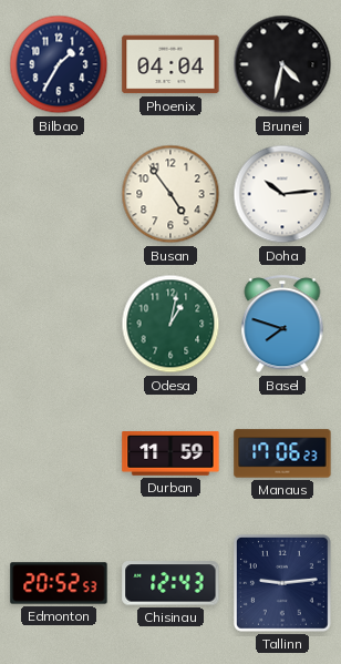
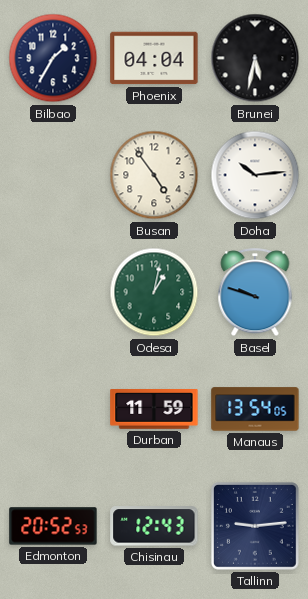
Brunei: 4:32 -> 5:32 (255, 58)
Basel: 7:48 -> 9:48 (255, 293)
Manaus: 17:06 -> 13:54 (255, 409)
